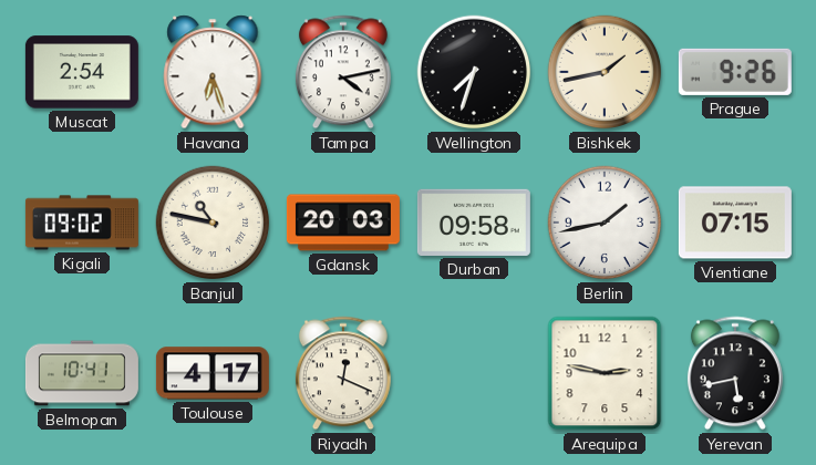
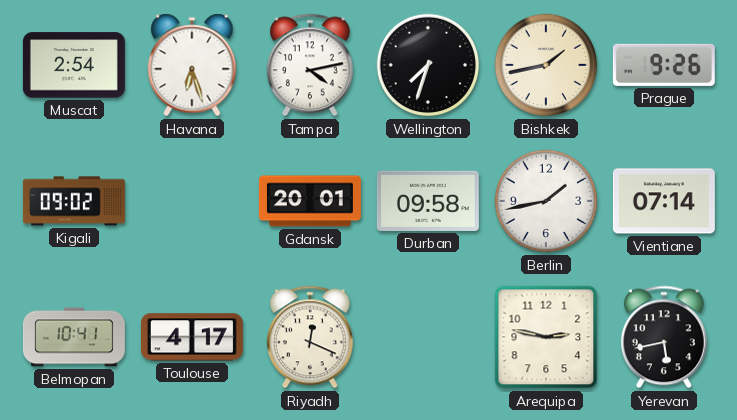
Banjul: 10:47 -> none (213, 223)
Gdansk: 20:03 -> 20:01 (310, 201)
Vientiane: 07:15 -> 07:14 (664, 201)
